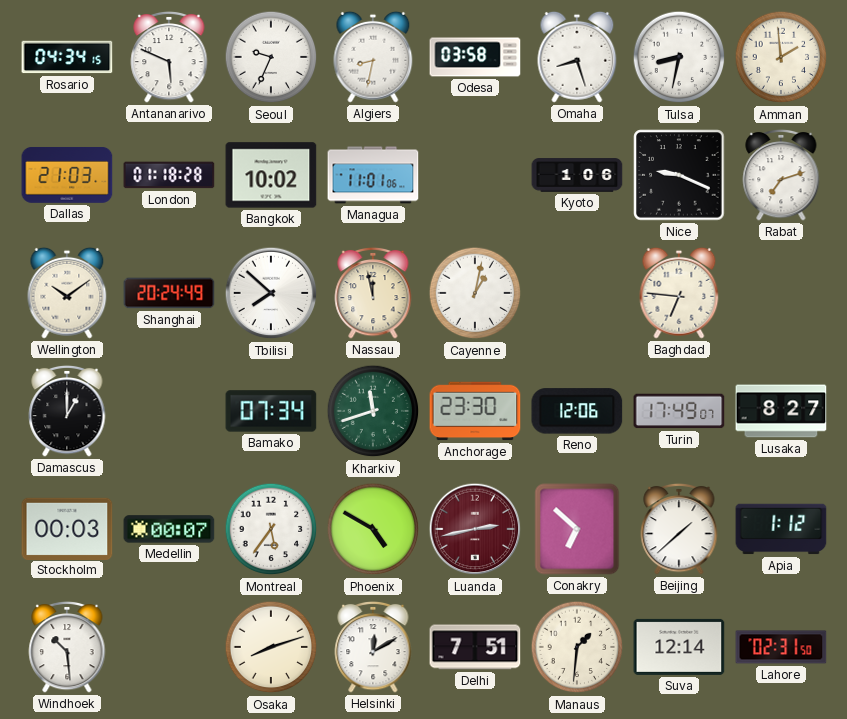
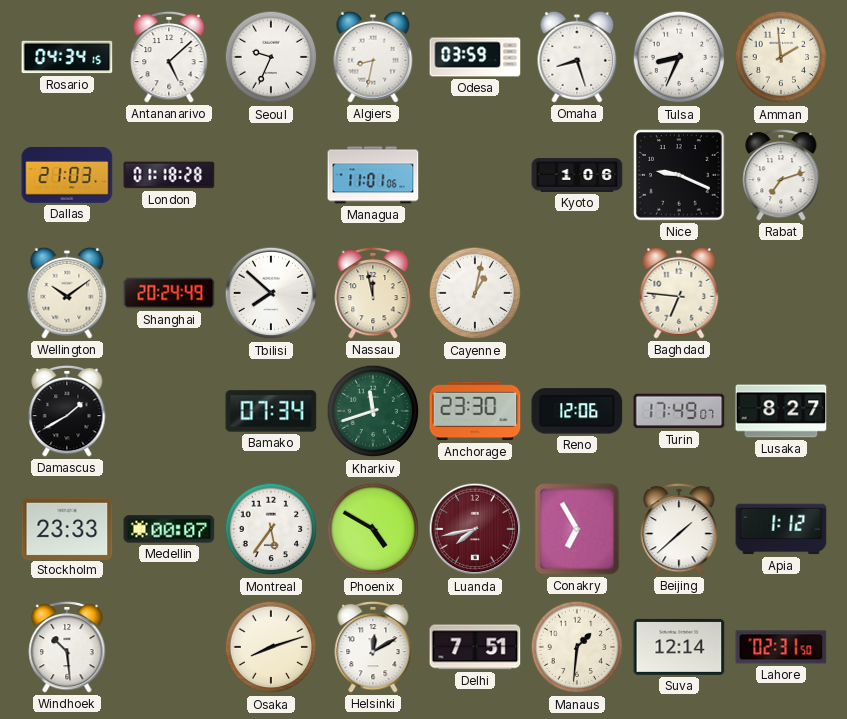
Antananarivo: 5:49 -> 5:08 (169, 57)
Odesa: 03:58 -> 03:59 (475, 57)
Tulsa: 8:32 -> 8:34 (679, 57)
Bangkok: 10:02 -> none (271, 175)
Damascus: 1:00 -> 1:40 (67, 411)
Stockholm: 00:03 -> 23:33 (67, 528)
Luanda: 2:43 -> 7:43 (475, 529)
Conakry: 6:52 -> 6:55 (577, 529)
